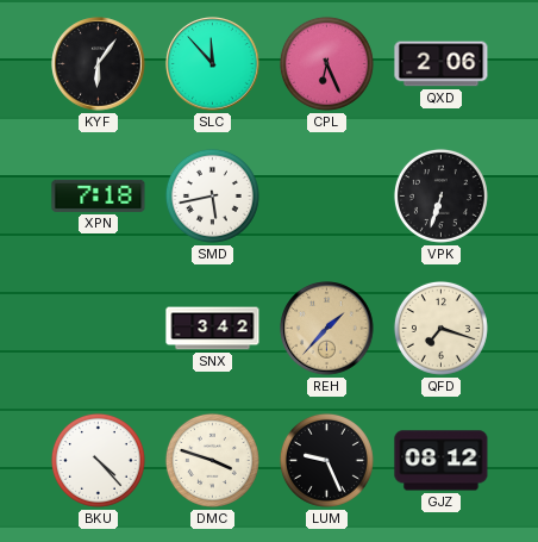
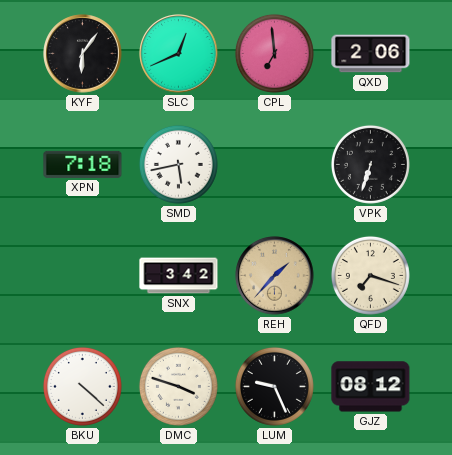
SLC: 11:53 -> 12:41 (179, 54)
CPL: 6:26 -> 6:59 (274, 53)
BKU: 4:23 -> 4:22 (82, 386)
